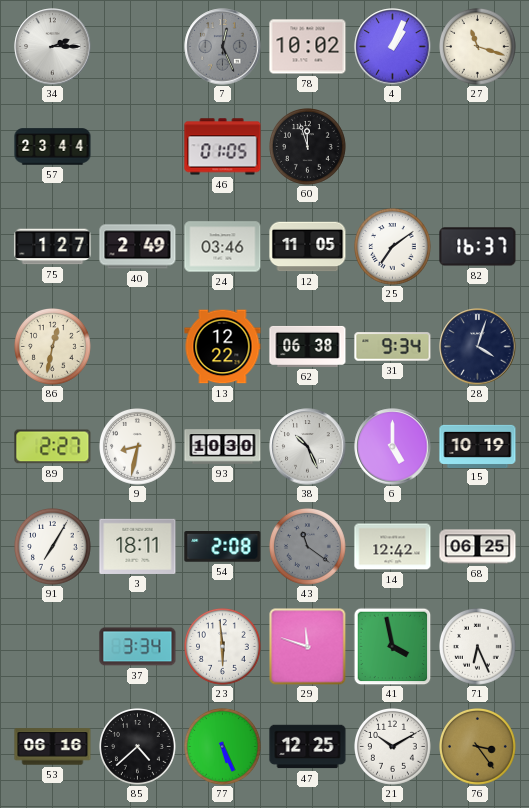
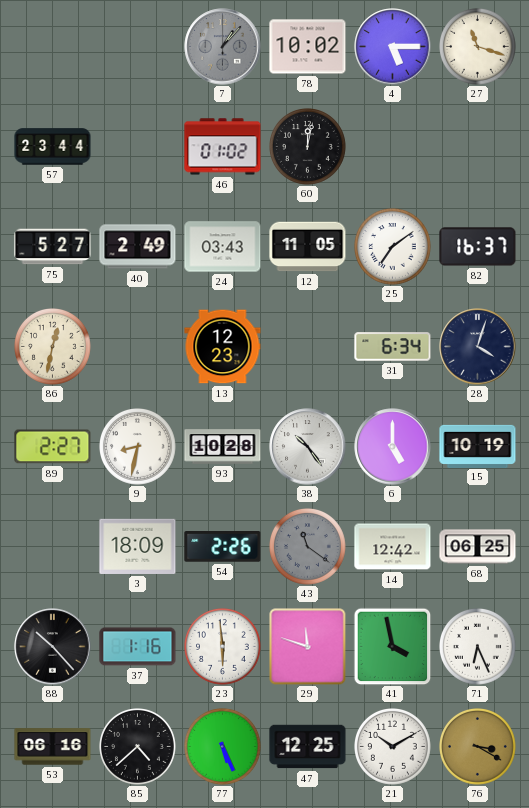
34: 2:15 -> none (53, 47)
7: 12:26 -> 1:07 (223, 47)
4: 1:04 -> 5:15 (393, 47)
46: 01:05 -> 01:02 (223, 147)
60: 11:57 -> 12:02 (308, 147)
75: 1:27 -> 5:27 (53, 247)
24: 03:46 -> 03:43 (223, 247)
13: 12:22 -> 12:23 (223, 347)
62: 06:38 -> none (308, 346)
31: 9:34 -> 6:34 (393, 347)
93: 10:30 -> 10:28 (223, 447)
38: 10:26 -> 10:24 (308, 447)
91: 7:05 -> none (53, 547)
3: 18:11 -> 18:09 (138, 546)
54: 2:08 -> 2:26 (223, 547)
88: none -> 10:23 (53, 647)
37: 3:34 -> 1:16 (138, 647)
76: 3:24 -> 3:20 (478, 747)
